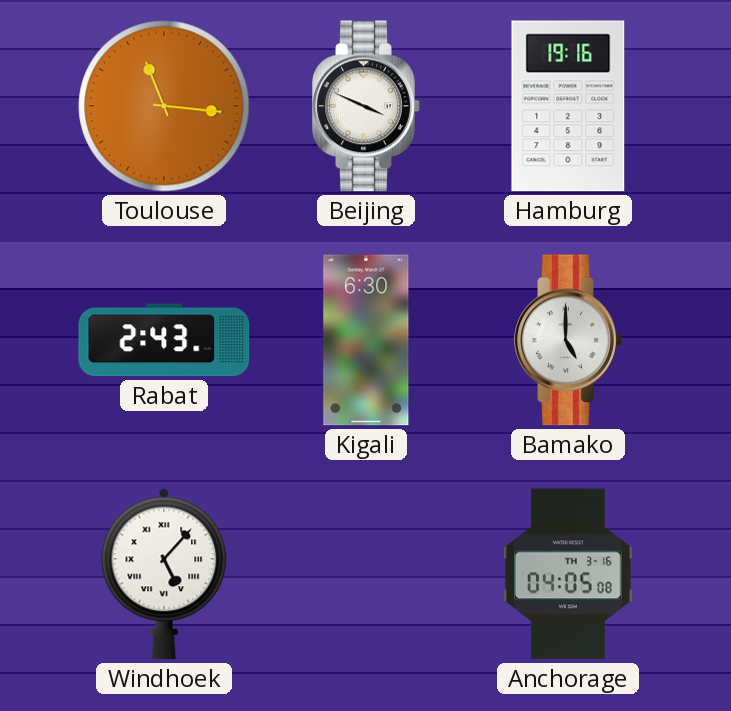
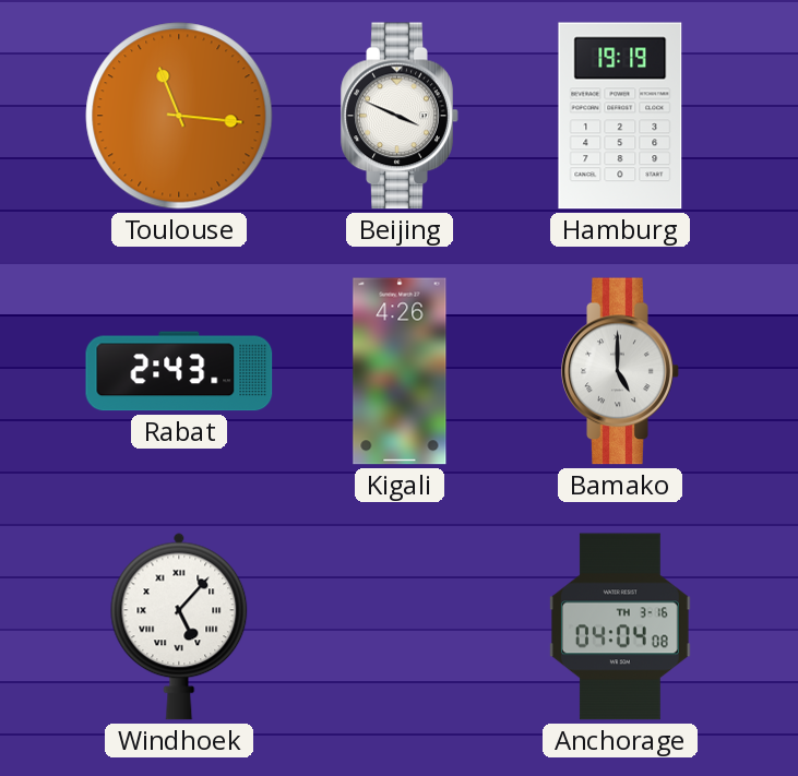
Hamburg: 19:16 -> 19:19 (620, 116)
Kigali: 6:30 -> 4:26 (400, 371)
Anchorage: 04:05 -> 04:04 (620, 626)
